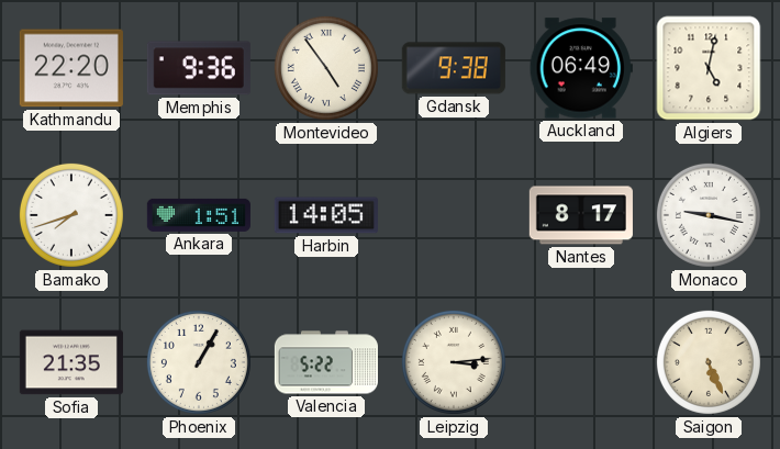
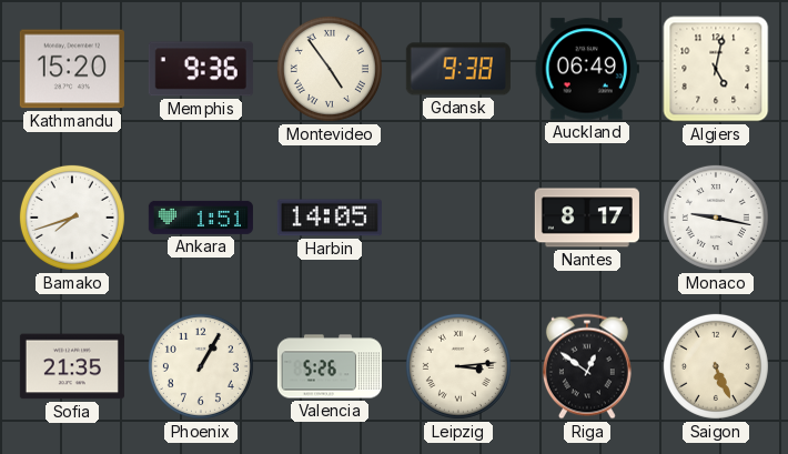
Kathmandu: 22:20 -> 15:20 (72, 69)
Valencia: 5:22 -> 5:26 (329, 366)
Riga: none -> 12:51 (587, 366)
